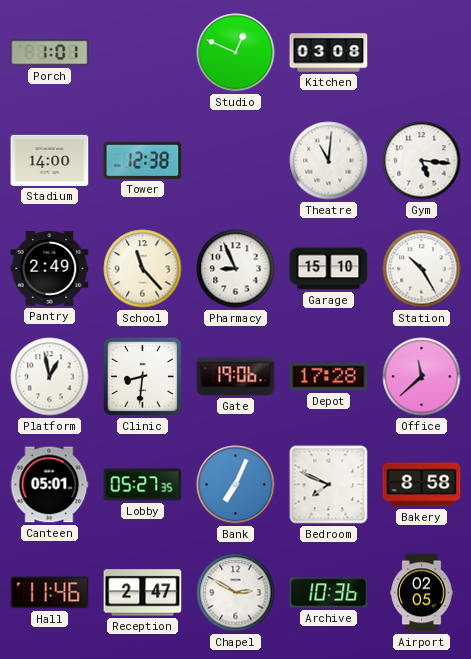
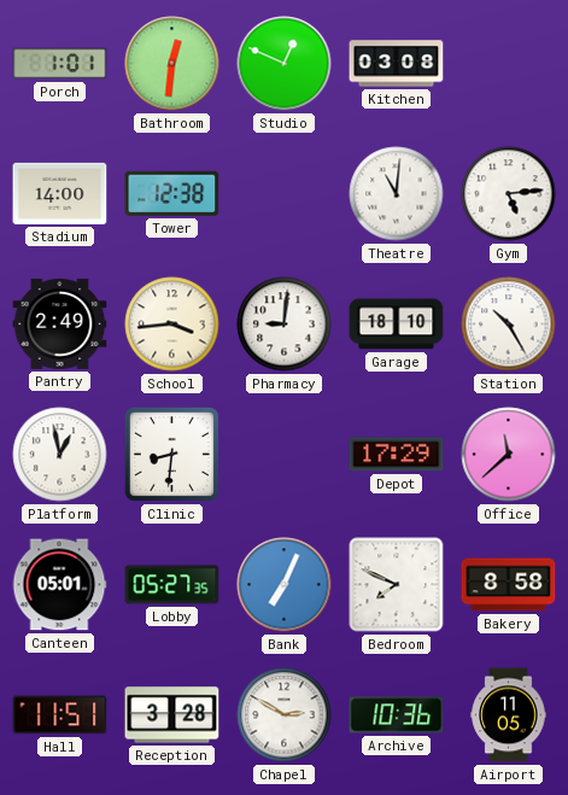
Bathroom: none -> 12:31 (172, 64)
Gym: 5:16 -> 5:14 (509, 194)
School: 11:23 -> 3:44 (172, 325)
Pharmacy: 8:56 -> 9:01 (285, 325)
Garage: 15:10 -> 18:10 (397, 325)
Gate: 19:06 -> none (236, 377)
Depot: 17:28 -> 17:29 (397, 455)
Hall: 11:46 -> 11:51 (60, 715)
Reception: 2:47 -> 3:28 (172, 715)
Airport: 02:05 -> 11:05 (509, 715)
